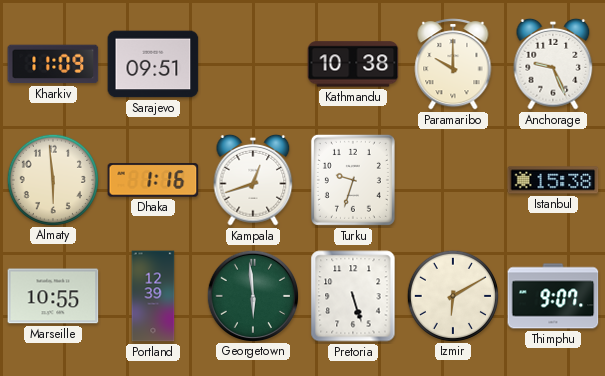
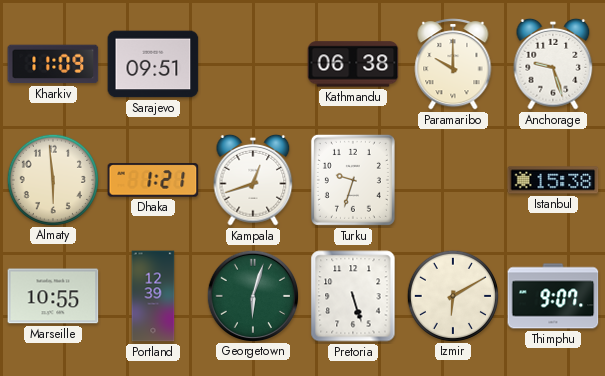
Kathmandu: 10:38 -> 06:38 (353, 64)
Anchorage: 9:26 -> 9:27 (553, 64)
Dhaka: 1:16 -> 1:21 (153, 180)
Georgetown: 5:59 -> 6:03 (252, 295)
